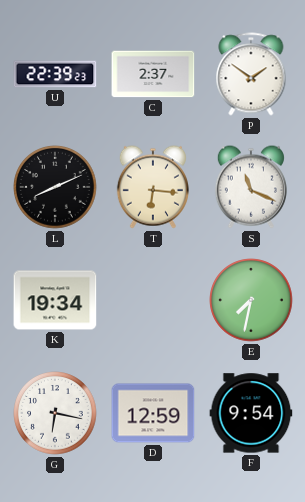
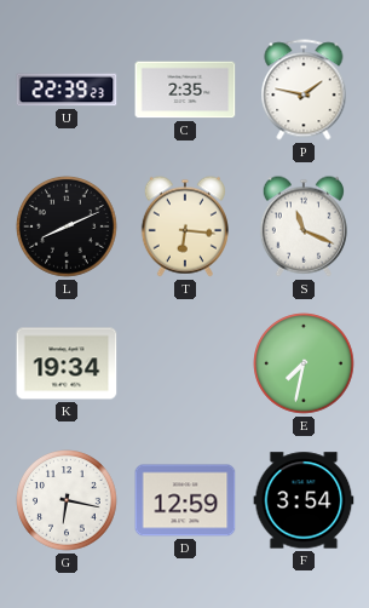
C: 2:37 -> 2:35 (185, 90)
P: 1:51 -> 1:47 (304, 90)
F: 9:54 -> 3:54 (304, 500)
